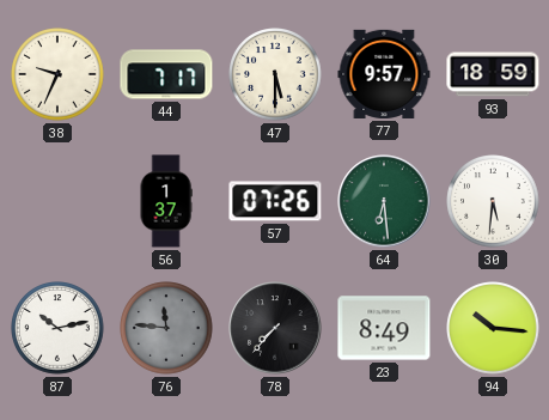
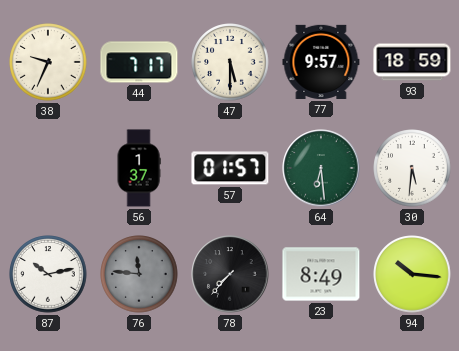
57: 07:26 -> 01:57 (230, 168)
